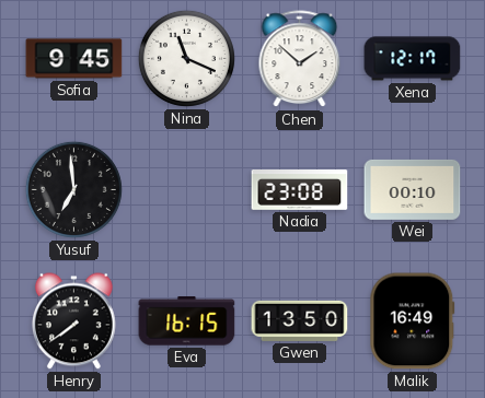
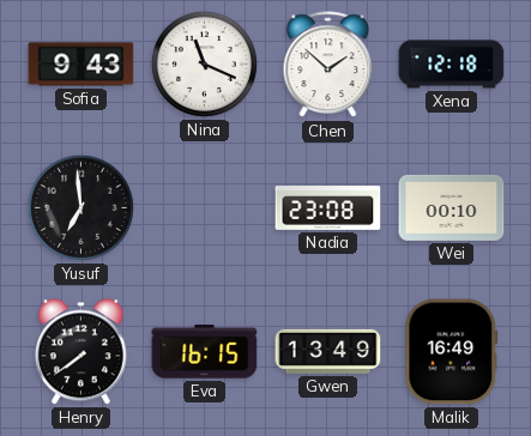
Sofia: 9:45 -> 9:43 (82, 65)
Xena: 12:17 -> 12:18 (452, 65)
Gwen: 13:50 -> 13:49 (328, 351)
